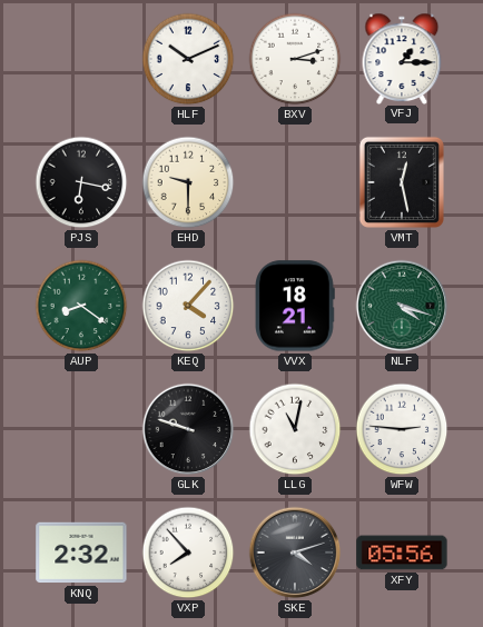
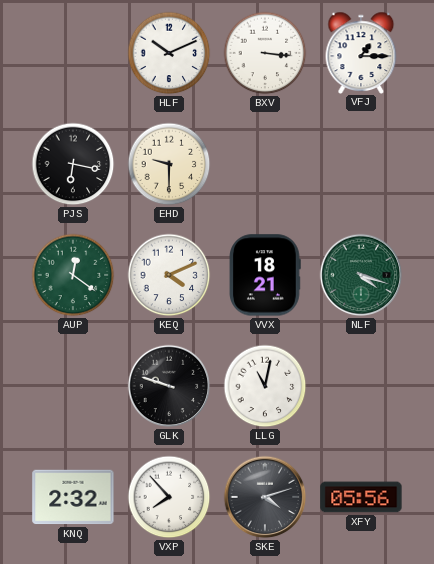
BXV: 3:12 -> 3:16 (265, 53)
VMT: 12:28 -> none (402, 182)
AUP: 8:21 -> 12:21 (73, 275)
KEQ: 4:07 -> 4:11 (169, 275)
WFW: 2:46 -> none (402, 429)
